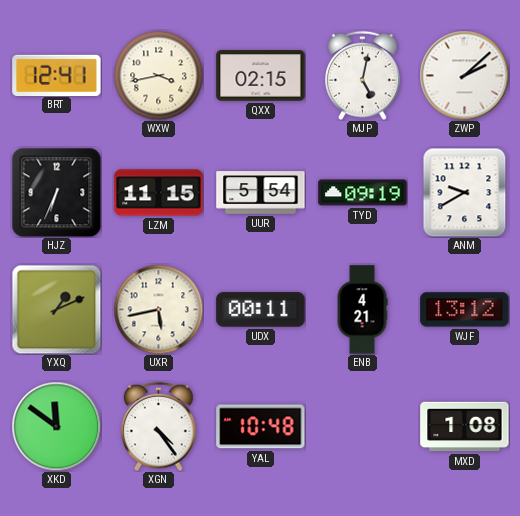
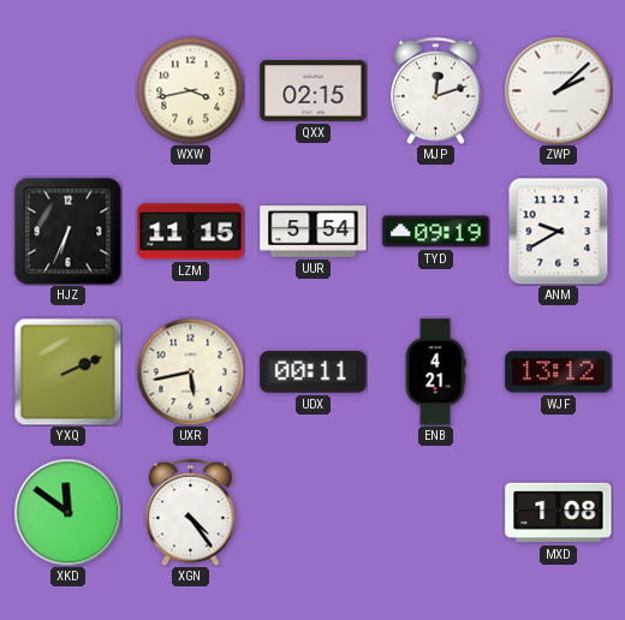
BRT: 12:41 -> none (57, 75)
MJP: 5:02 -> 12:12 (436, 90)
YXQ: 1:11 -> 2:11 (67, 371)
YAL: 10:48 -> none (261, 427)
